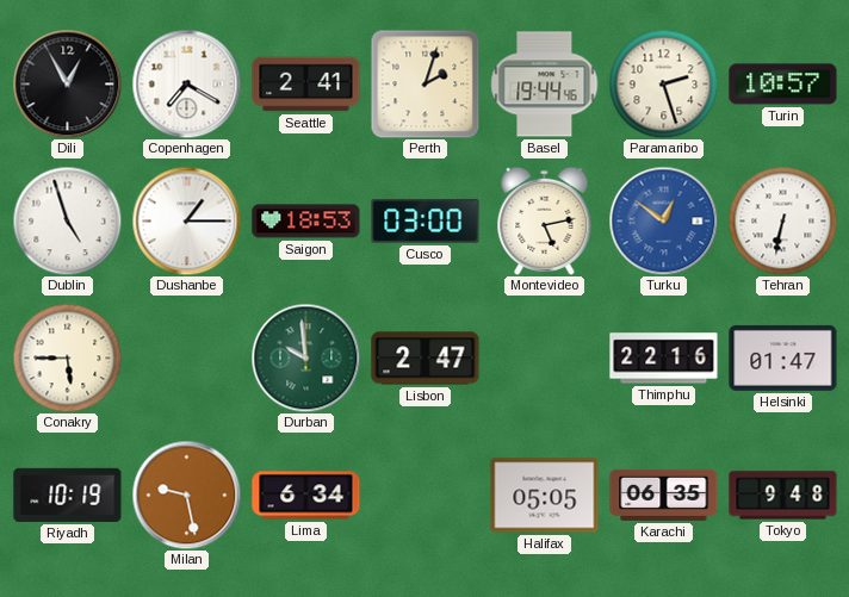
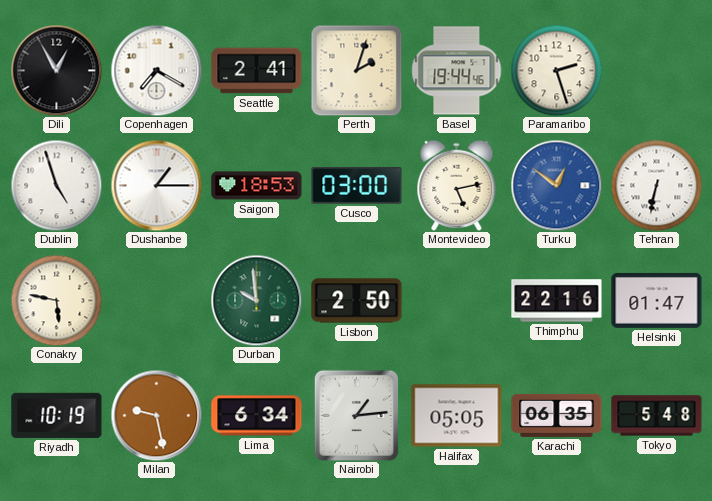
Turin: 10:57 -> none (783, 85)
Conakry: 5:45 -> 5:47 (56, 300)
Lisbon: 2:47 -> 2:50 (357, 301)
Nairobi: none -> 1:14 (356, 415)
Tokyo: 9:48 -> 5:48 (657, 416)
